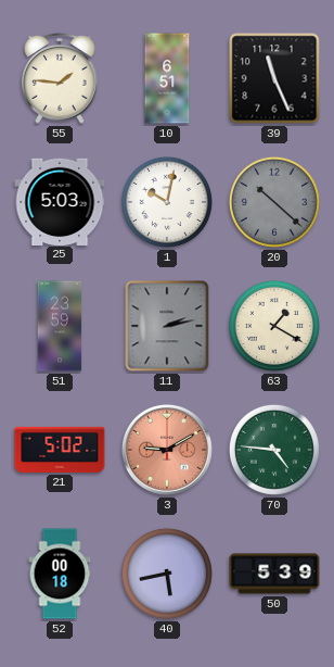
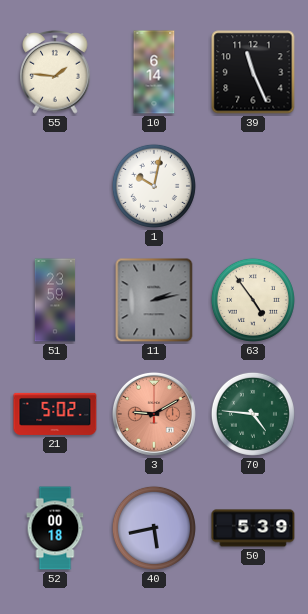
10: 6:51 -> 6:14 (154, 72)
25: 5:03 -> none (60, 201)
20: 10:22 -> none (274, 202)
63: 1:20 -> 4:54 (253, 300)
